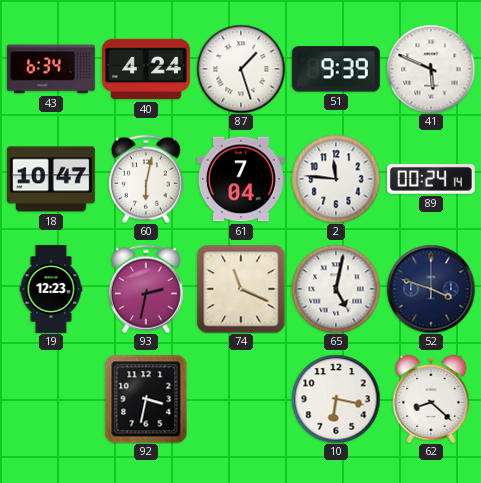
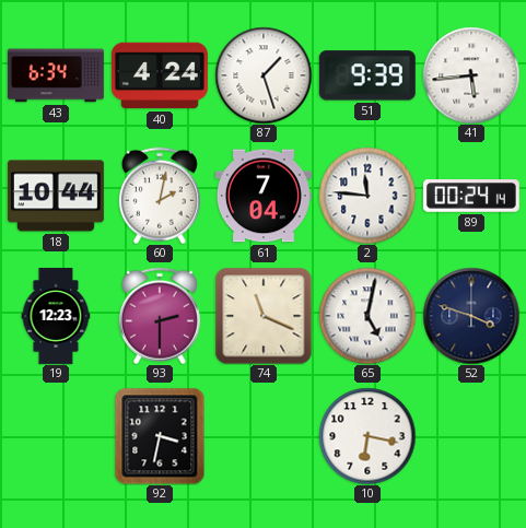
41: 5:49 -> 5:44 (471, 75)
18: 10:47 -> 10:44 (56, 196)
60: 6:02 -> 2:02 (160, 196)
93: 2:32 -> 2:30 (160, 316)
62: 8:22 -> none (431, 399)
